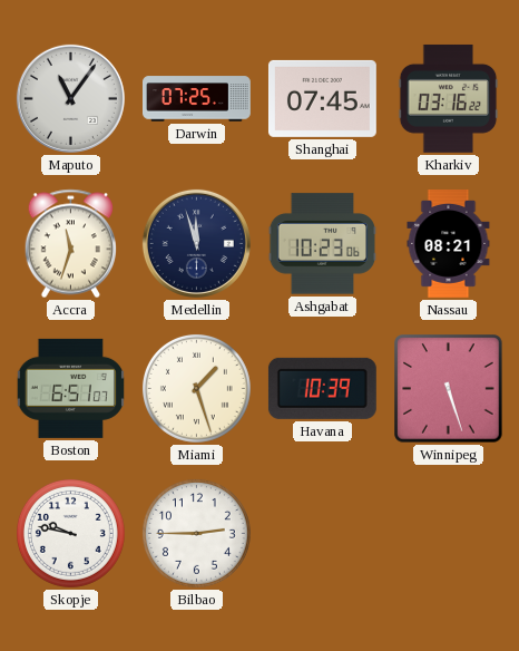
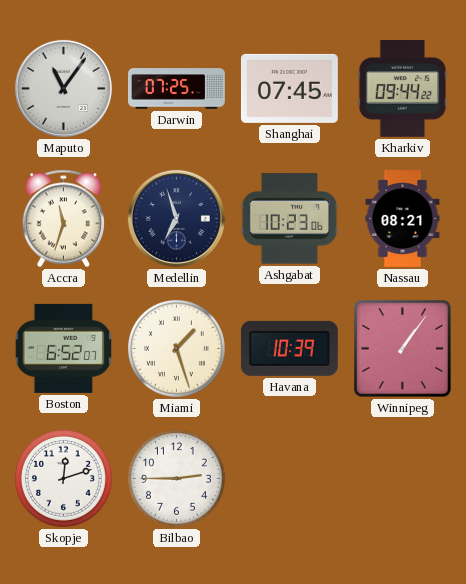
Kharkiv: 03:16 -> 09:44 (403, 88)
Medellin: 11:57 -> 6:57 (176, 218)
Boston: 6:51 -> 6:52 (63, 348)
Winnipeg: 5:27 -> 1:06 (403, 349)
Skopje: 9:47 -> 12:12 (63, 478)
